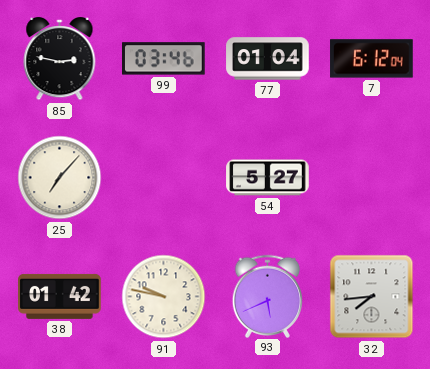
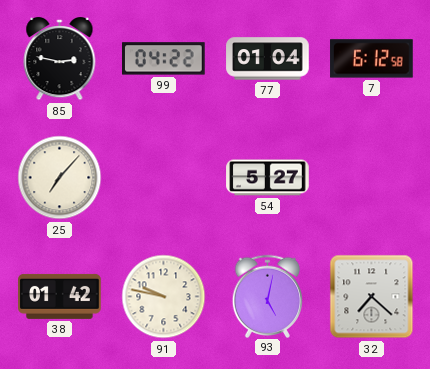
99: 03:46 -> 04:22 (164, 59)
7: 6:12:04 -> 6:12:58 (372, 59)
93: 5:41 -> 5:02 (268, 296)
32: 7:44 -> 7:22 (372, 297)
